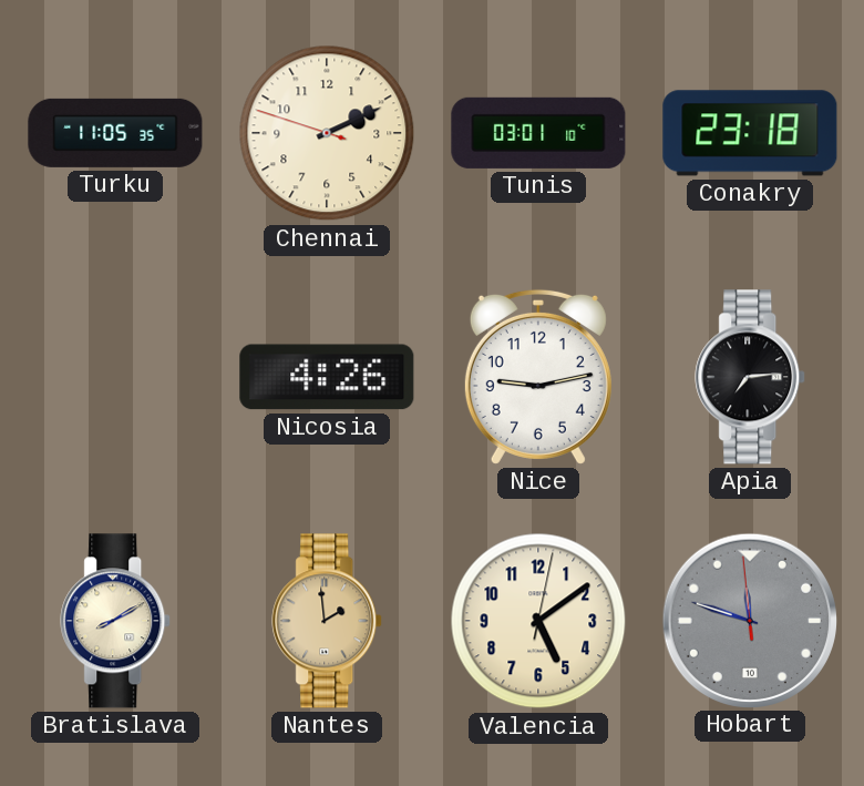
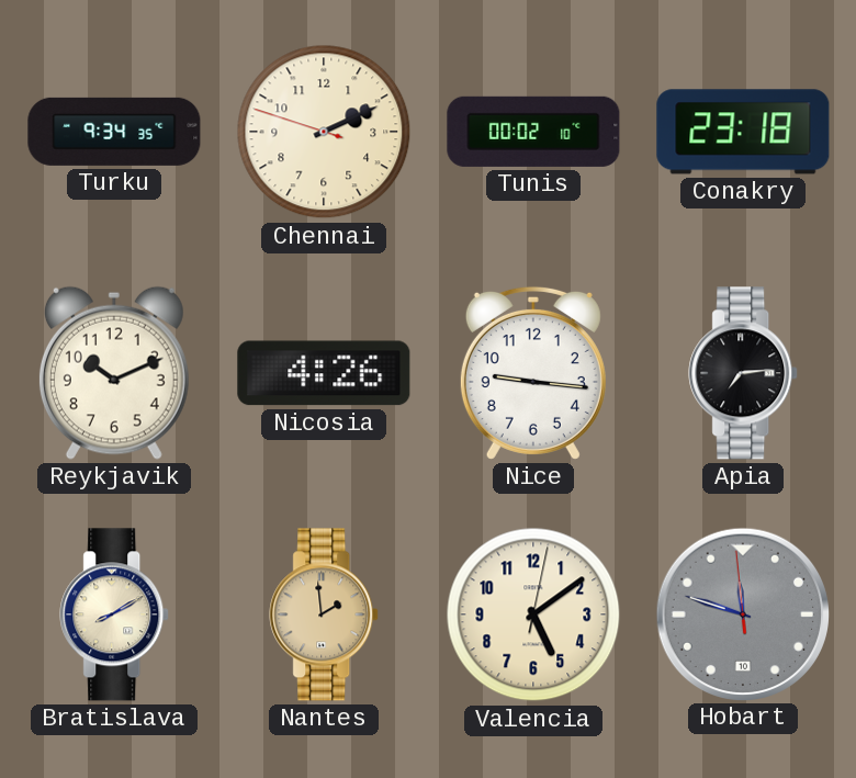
Turku: 11:05 -> 9:34 (114, 132)
Tunis: 03:01 -> 00:02 (533, 132)
Reykjavik: none -> 10:11 (114, 373)
Nice: 9:13 -> 9:16 (533, 373)
